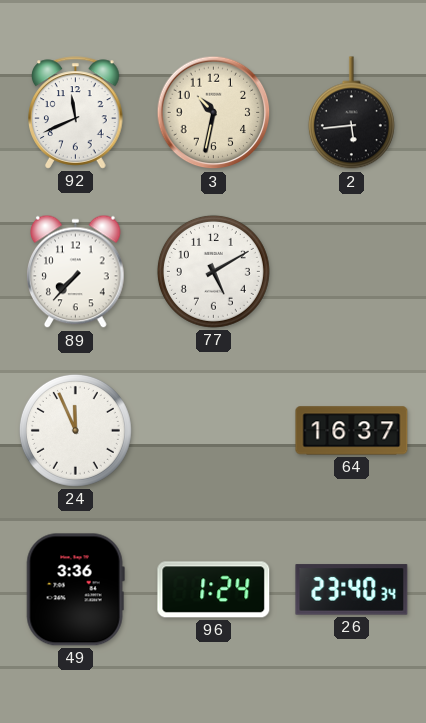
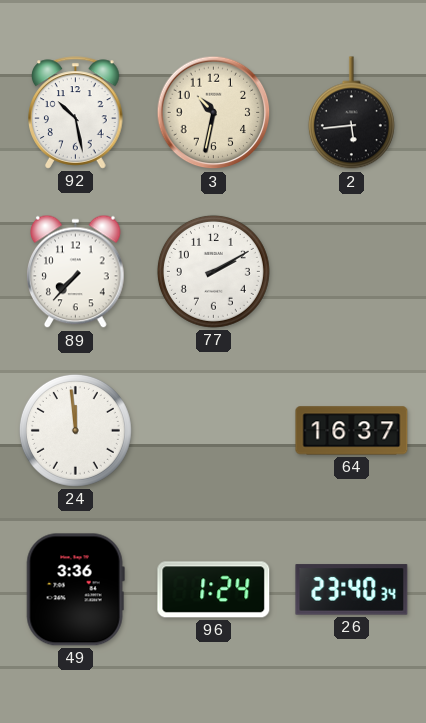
92: 11:41 -> 10:28 (76, 113)
77: 5:10 -> 2:10 (213, 271)
24: 11:56 -> 11:59 (75, 430)
